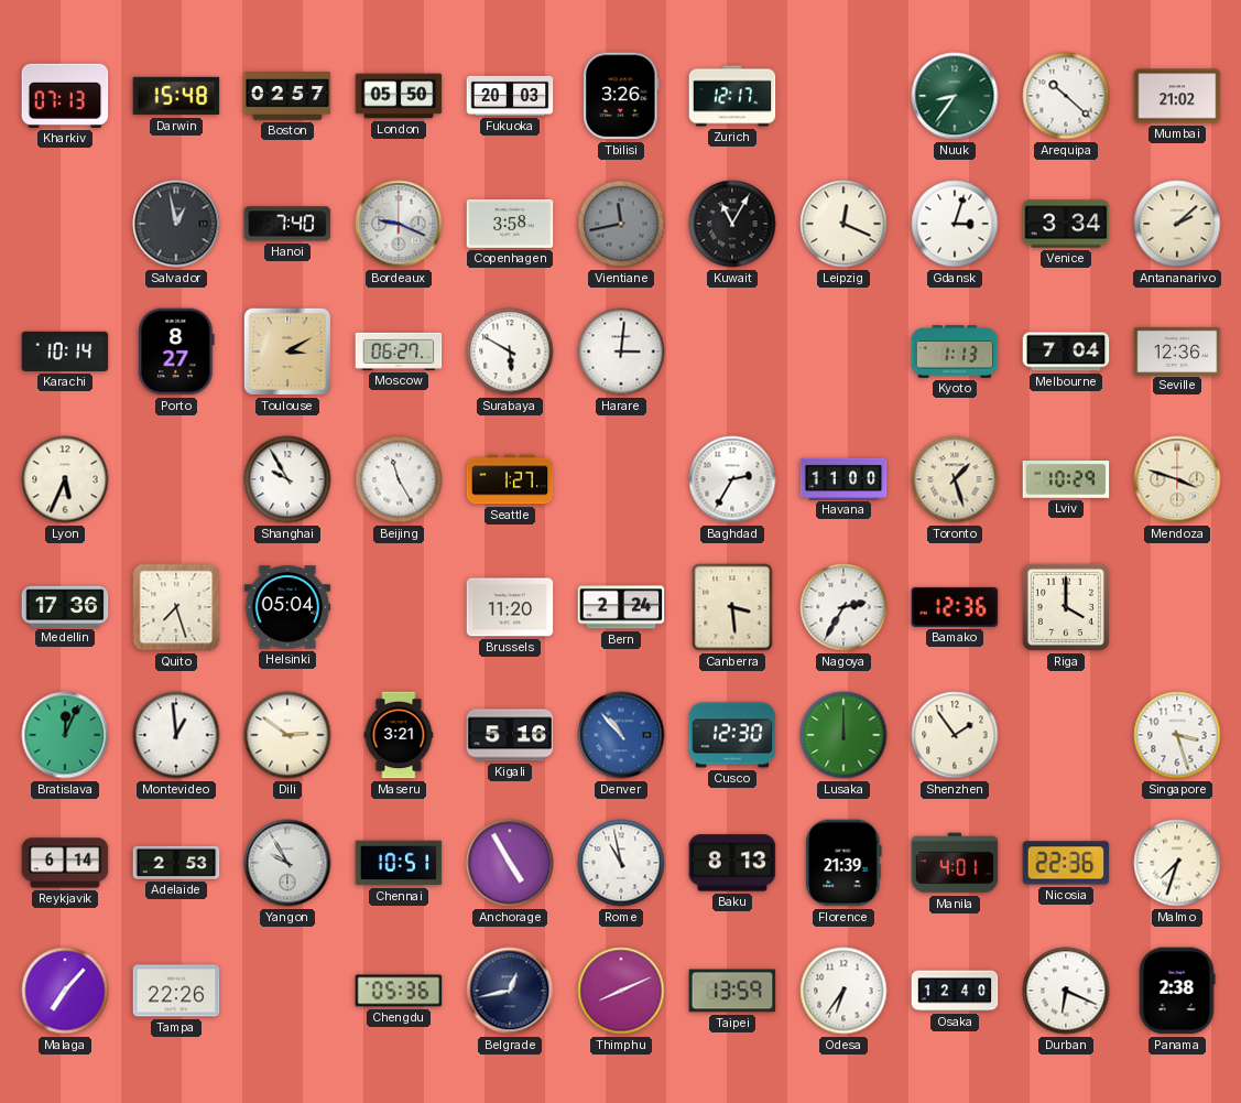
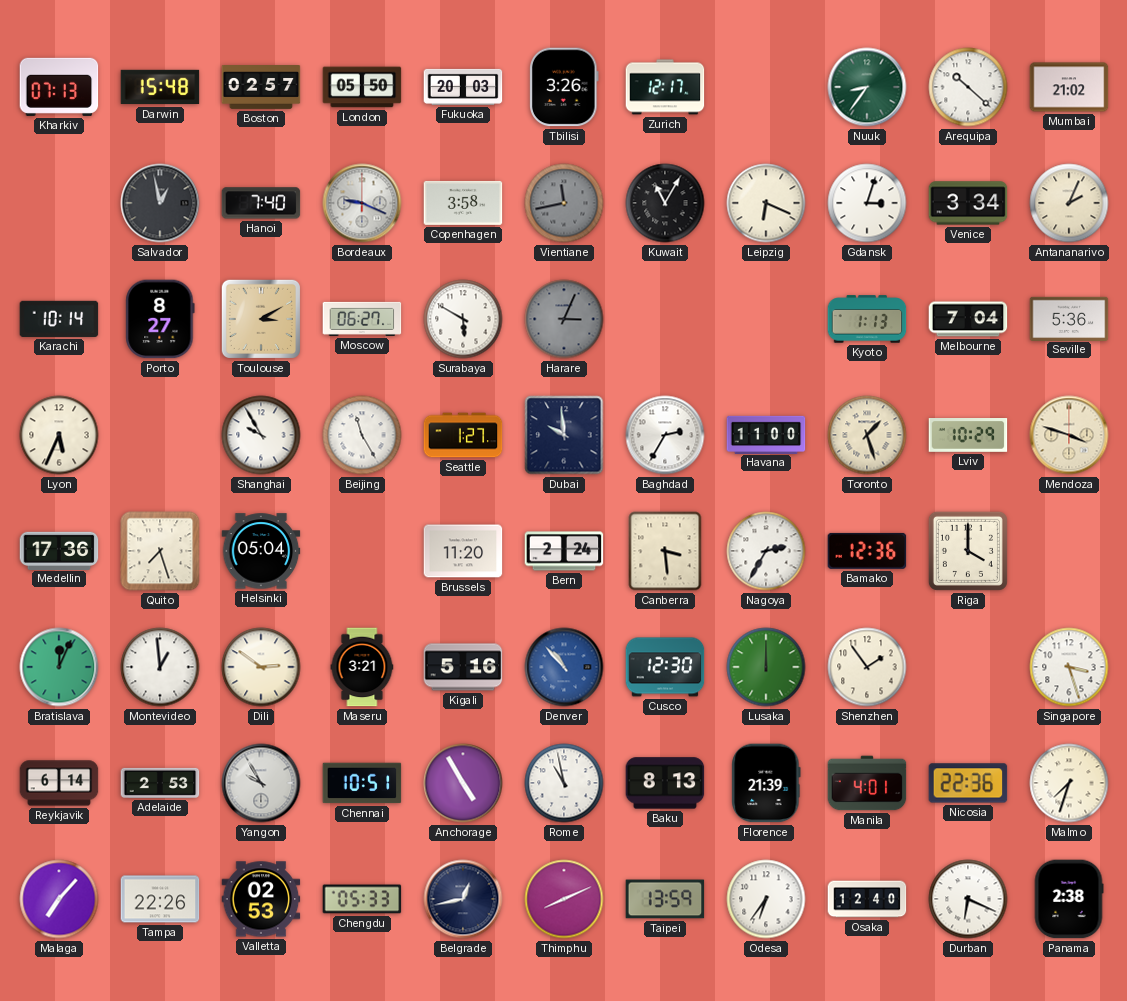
Leipzig: 12:19 -> 6:19 (766, 203)
Antananarivo: 2:08 -> 2:04 (1069, 203)
Harare: 3:01 -> 3:04 (564, 319)
Harare dial: white -> grey (564, 319)
Seville: 12:36 -> 5:36 (1069, 318)
Dubai: none -> 9:59 (564, 435)
Valletta: none -> 02:53 (261, 899)
Chengdu: 05:36 -> 05:33 (362, 899)
